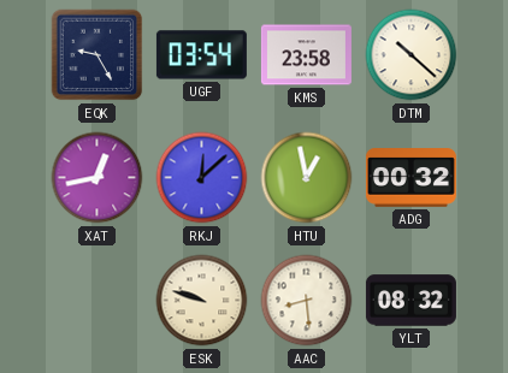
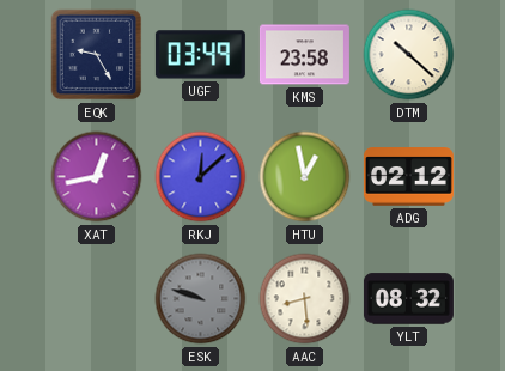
UGF: 03:54 -> 03:49 (200, 55)
ADG: 00:32 -> 02:12 (408, 177)
ESK dial: cream -> grey (201, 299)
